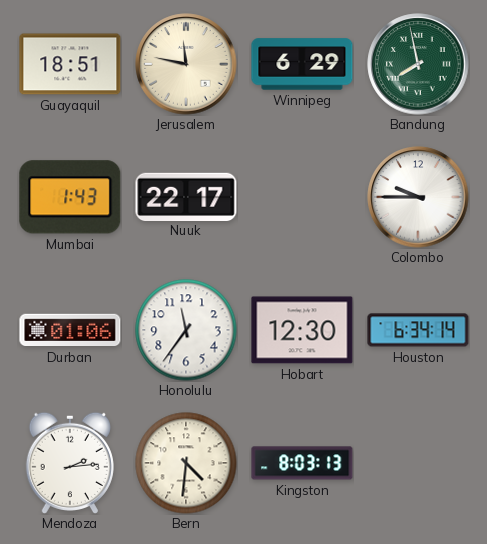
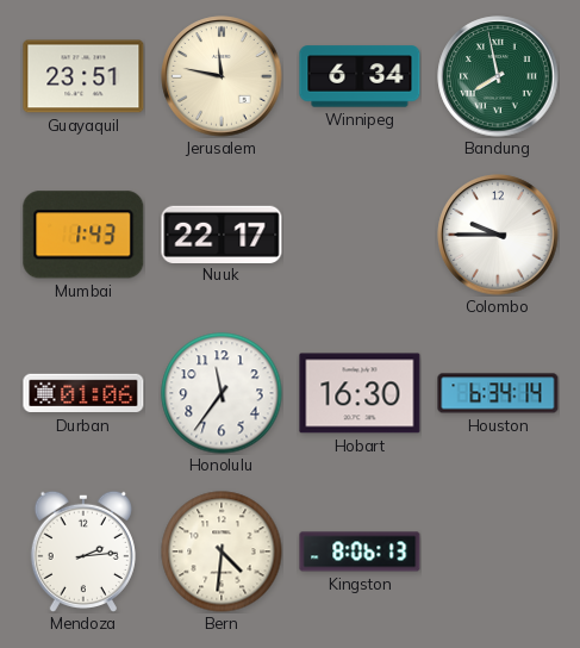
Guayaquil: 18:51 -> 23:51 (83, 76)
Winnipeg: 6:29 -> 6:34 (360, 76)
Hobart: 12:30 -> 16:30 (360, 393)
Kingston: 8:03 -> 8:06 (360, 552)
